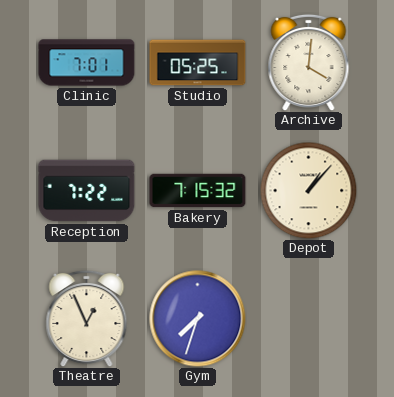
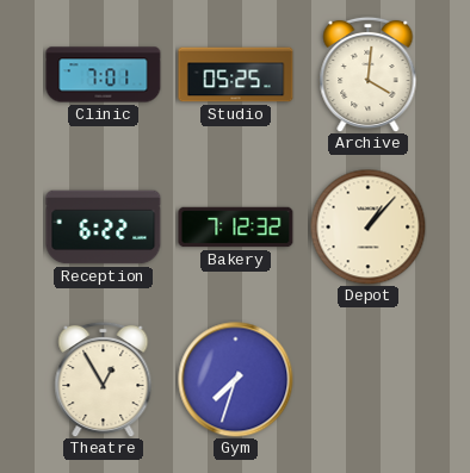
Reception: 7:22 -> 6:22 (104, 228)
Bakery: 7:15 -> 7:12 (236, 228)
Theatre: 12:56 -> 12:55 (104, 379)
